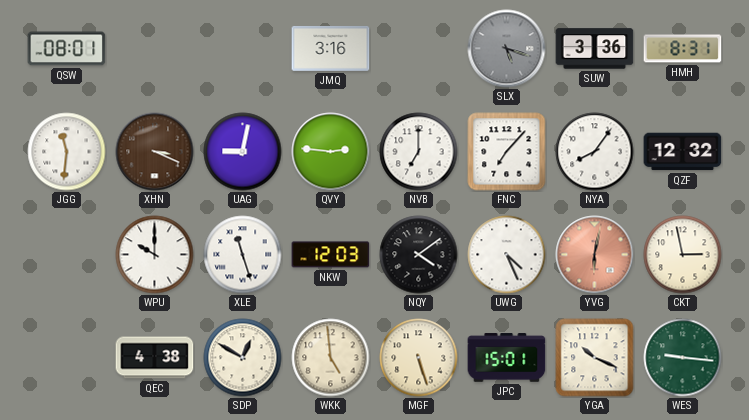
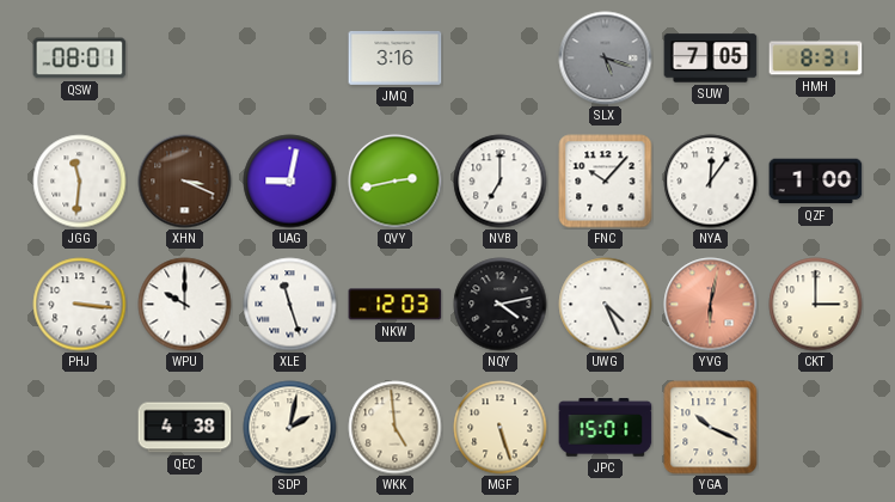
SUW: 3:36 -> 7:05 (711, 59)
QVY: 2:46 -> 2:43 (396, 182)
FNC: 7:07 -> 10:07 (606, 182)
NYA: 8:06 -> 12:06 (711, 182)
QZF: 12:32 -> 1:00 (816, 182)
PHJ: none -> 3:16 (80, 305)
NQY: 4:09 -> 4:13 (501, 305)
CKT: 2:58 -> 3:00 (816, 305)
SDP: 12:50 -> 2:02 (290, 428)
WES: 9:16 -> none (683, 358)
